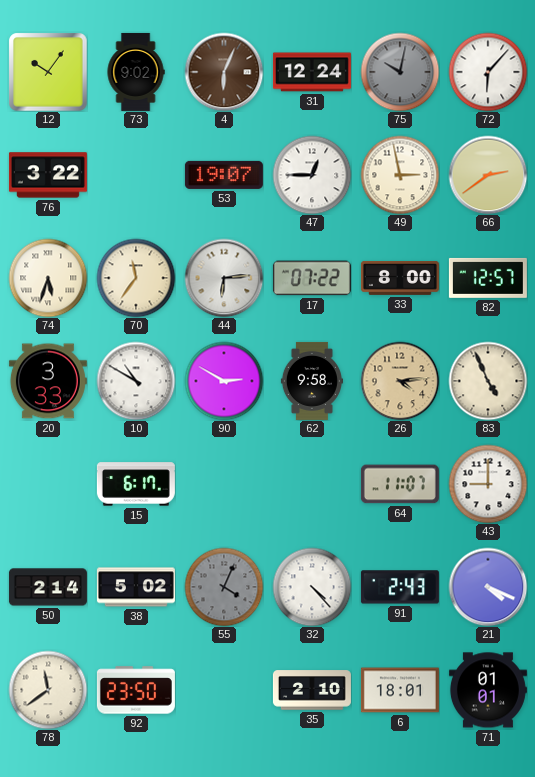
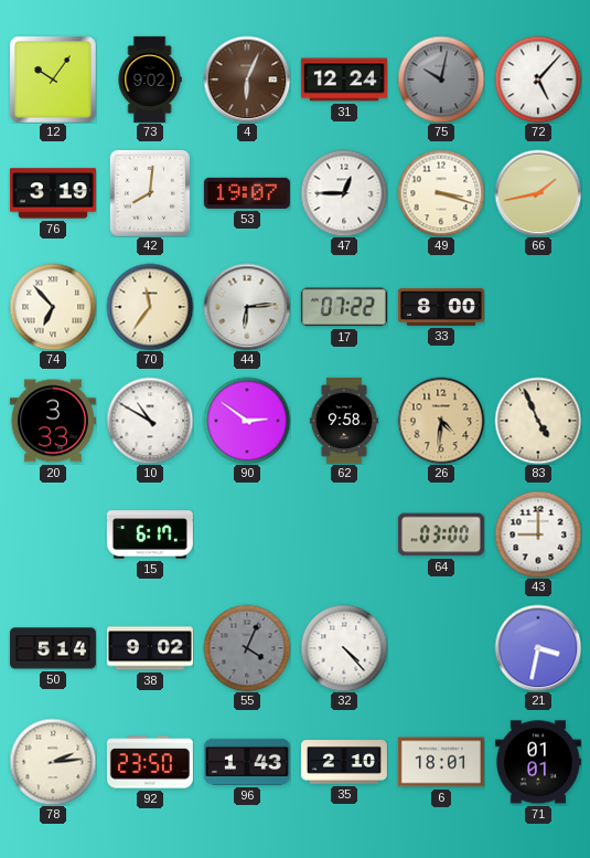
72: 6:07 -> 5:07 (538, 80)
76: 3:22 -> 3:19 (53, 193)
42: none -> 8:01 (150, 193)
49: 2:58 -> 3:18 (441, 193)
66: 2:39 -> 1:43 (538, 193)
74: 5:33 -> 6:53 (53, 307)
82: 12:57 -> none (488, 278)
90: 2:50 -> 2:51 (247, 421)
26: 4:14 -> 4:31 (441, 421)
64: 11:07 -> 03:00 (441, 534)
50: 2:14 -> 5:14 (53, 648)
38: 5:02 -> 9:02 (150, 648)
91: 2:43 -> none (400, 587)
21: 4:19 -> 3:32 (538, 648)
78: 11:39 -> 2:14 (53, 762)
96: none -> 1:43 (247, 762)
